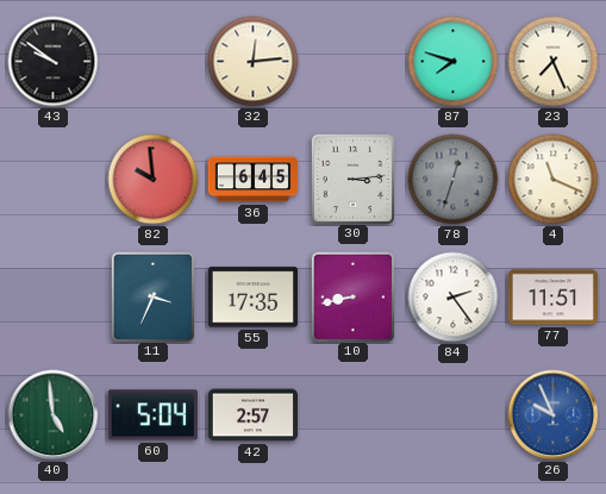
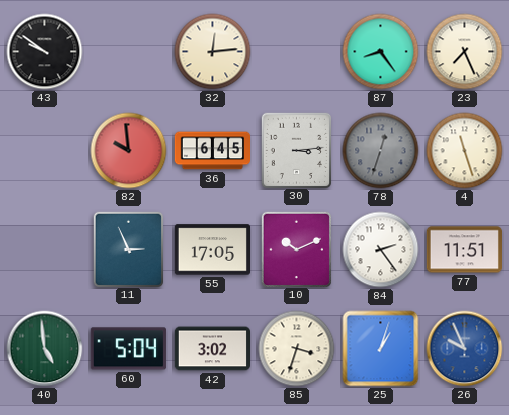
87: 7:48 -> 8:24 (381, 52)
4: 11:19 -> 11:27 (465, 151)
11: 3:34 -> 2:56 (128, 249)
55: 17:35 -> 17:05 (212, 250)
10: 8:43 -> 10:11 (296, 249)
42: 2:57 -> 3:02 (212, 349)
85: none -> 3:33 (297, 349)
25: none -> 1:03 (381, 349)
